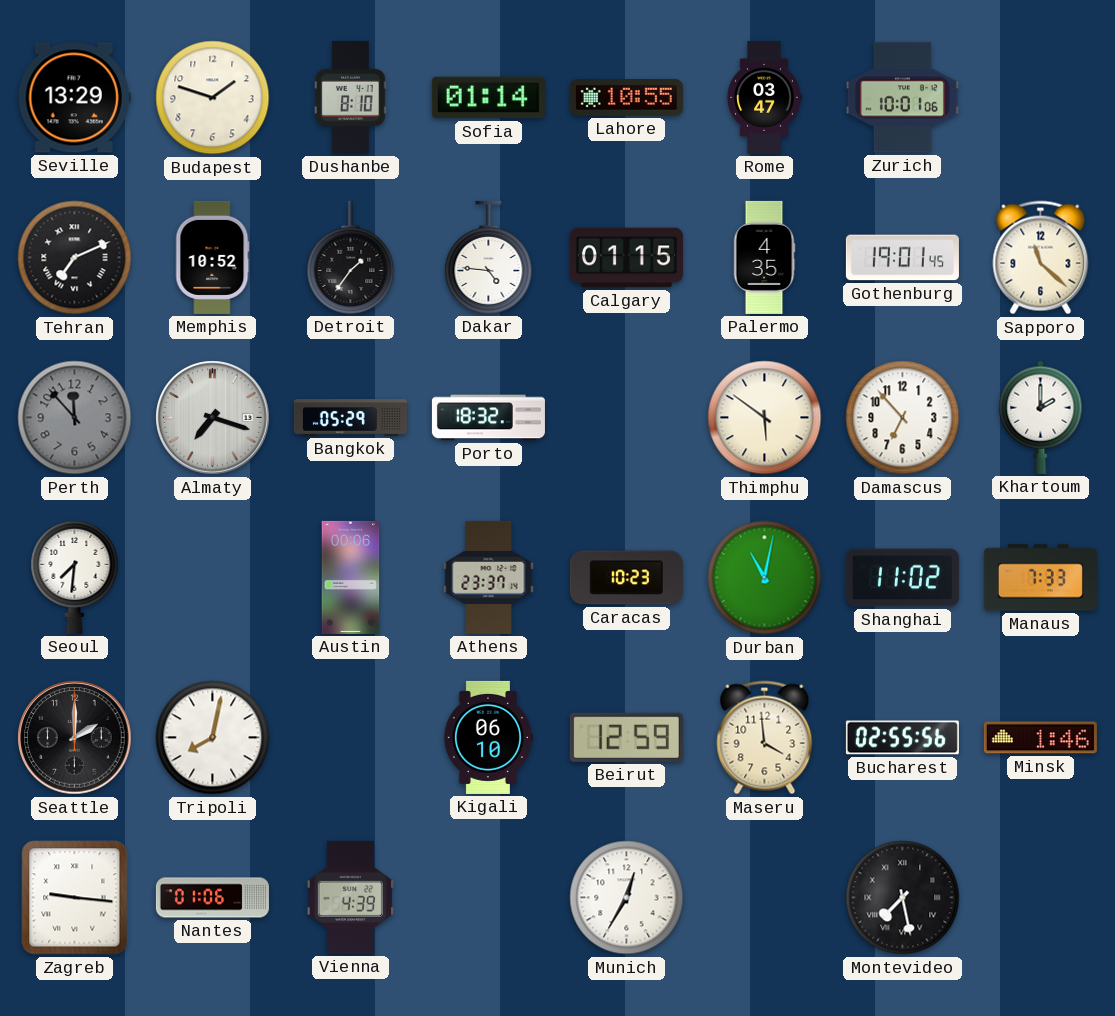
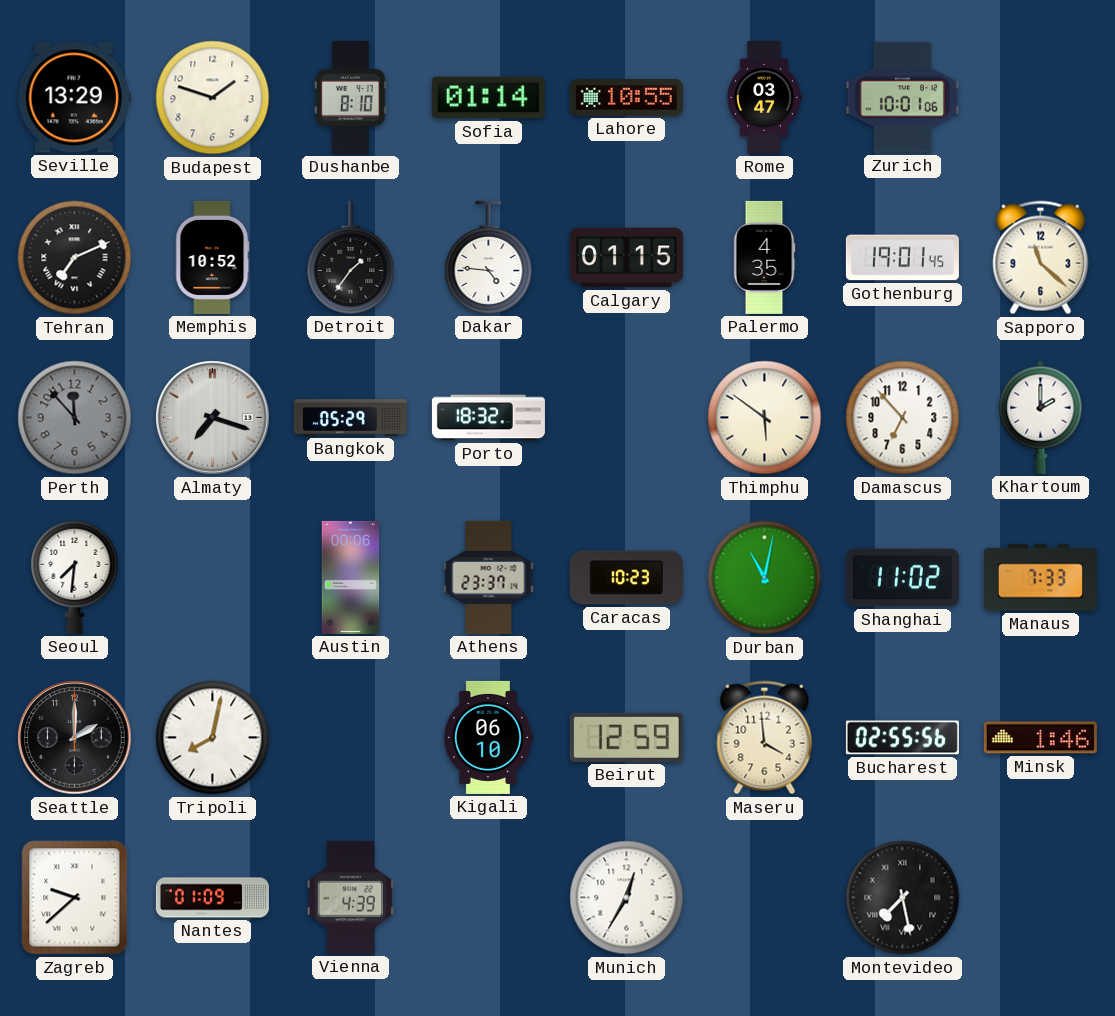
Zagreb: 9:16 -> 9:38 (75, 898)
Nantes: 01:06 -> 01:09 (212, 898)
